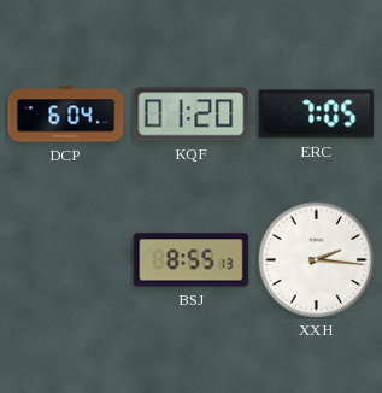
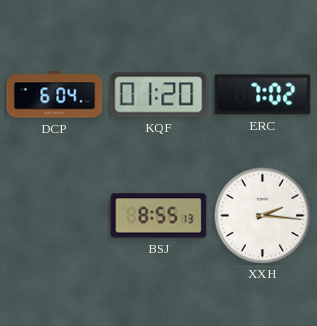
ERC: 7:05 -> 7:02 (263, 95)
